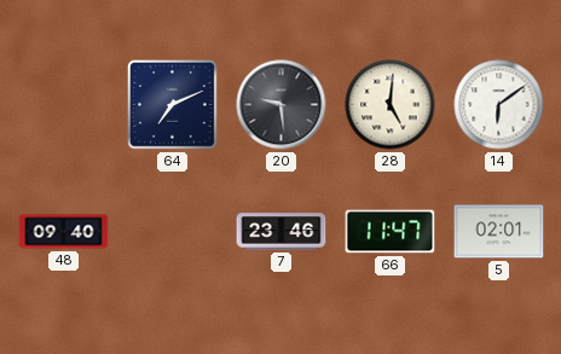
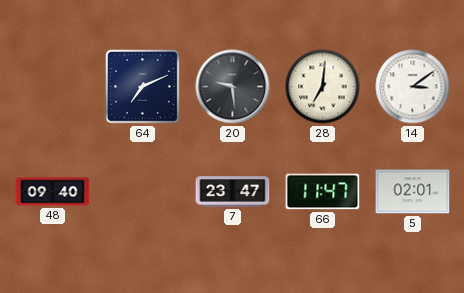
28: 5:01 -> 7:01 (323, 87)
14: 6:09 -> 3:09 (413, 87)
7: 23:46 -> 23:47 (233, 192)
